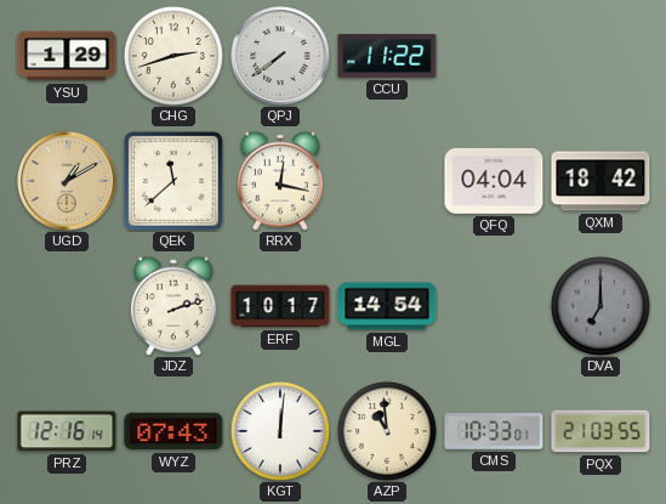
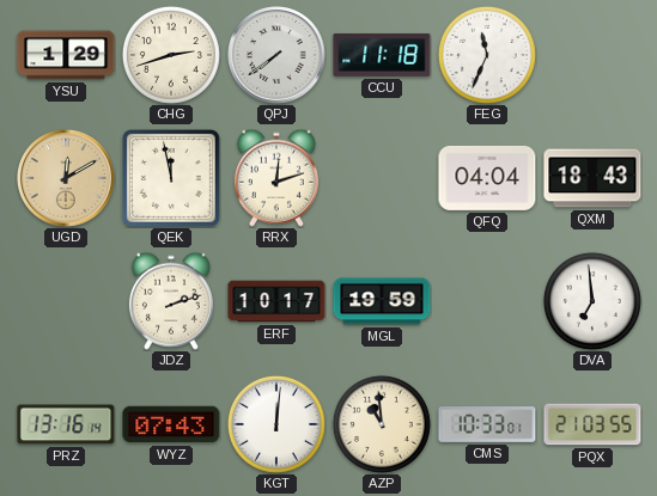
CCU: 11:22 -> 11:18 (382, 55)
FEG: none -> 11:34 (487, 55)
UGD: 1:10 -> 12:10 (67, 179)
QEK: 11:38 -> 11:58 (171, 178)
RRX: 12:17 -> 12:12 (276, 178)
QXM: 18:42 -> 18:43 (592, 178)
MGL: 14:54 -> 19:59 (382, 301)
DVA: 7:00 -> 6:59 (592, 301)
DVA dial: grey -> white (592, 301)
PRZ: 12:16 -> 13:16 (66, 424)
